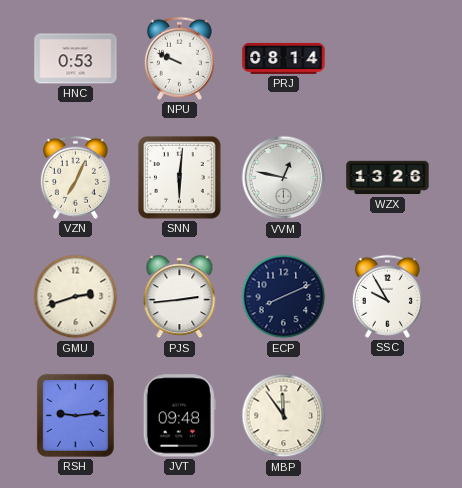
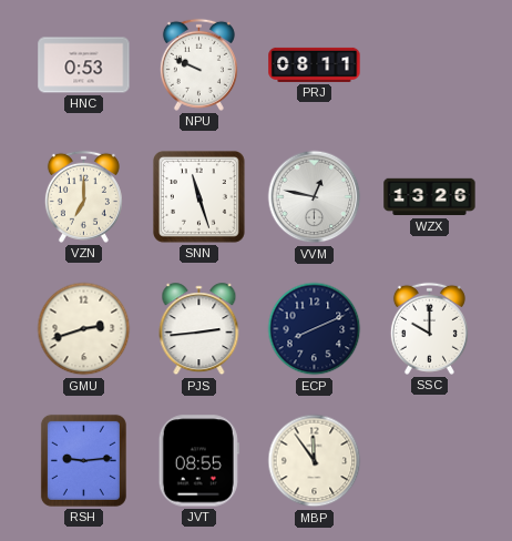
PRJ: 08:14 -> 08:11 (315, 64)
VZN: 7:04 -> 7:00 (83, 196)
SNN: 6:01 -> 11:27 (198, 196)
SSC: 9:55 -> 10:00 (429, 328)
JVT: 09:48 -> 08:55 (198, 461)
